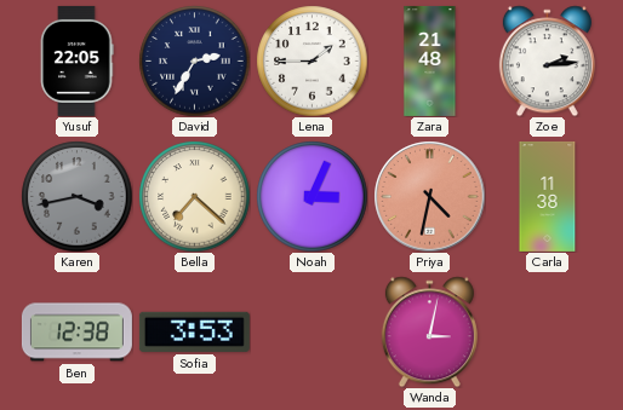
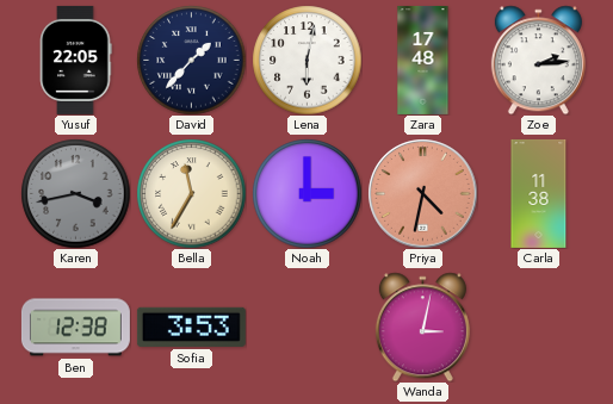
David: 2:35 -> 1:37 (191, 60)
Lena: 1:45 -> 6:02 (306, 60)
Zara: 21:48 -> 17:48 (423, 60)
Bella: 7:22 -> 11:35 (191, 193)
Noah: 3:04 -> 3:00 (306, 193)
